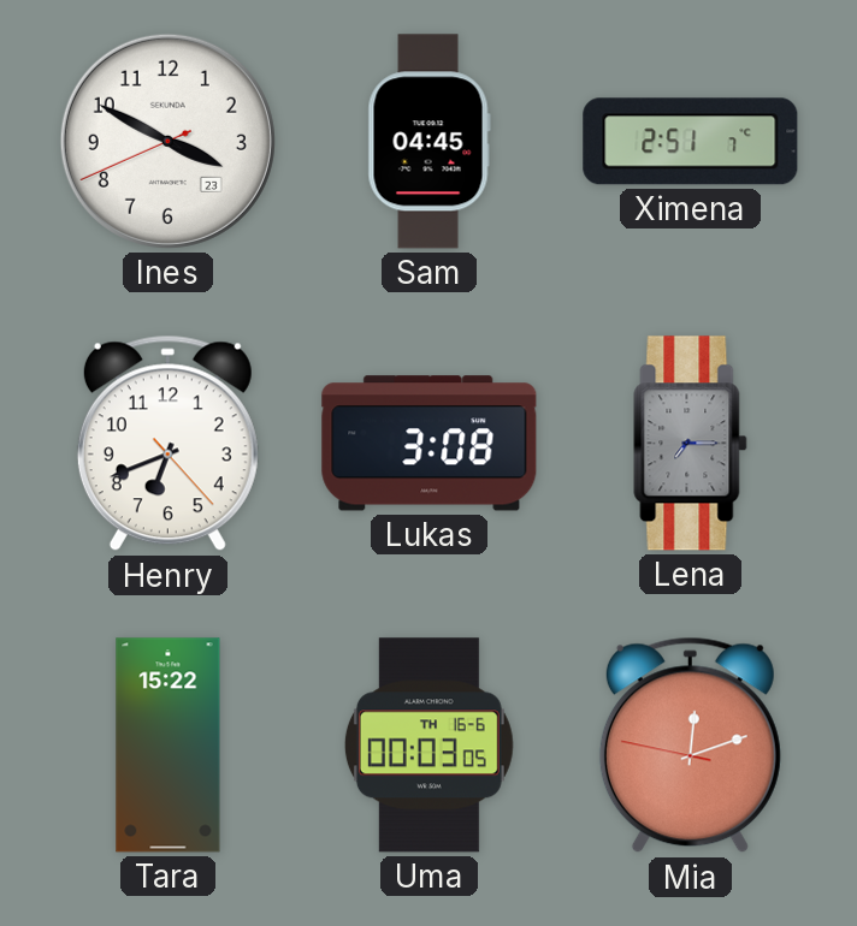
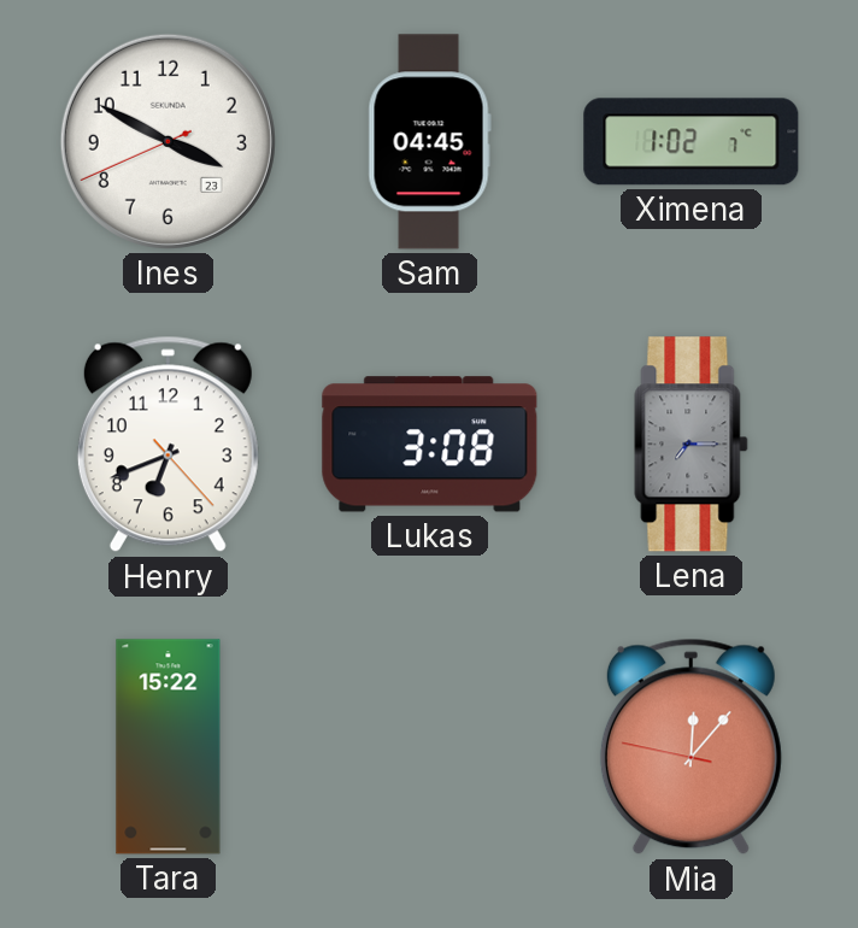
Ximena: 2:51 -> 1:02 (692, 142)
Uma: 00:03 -> none (428, 746)
Mia: 12:11 -> 12:06 (690, 747)
